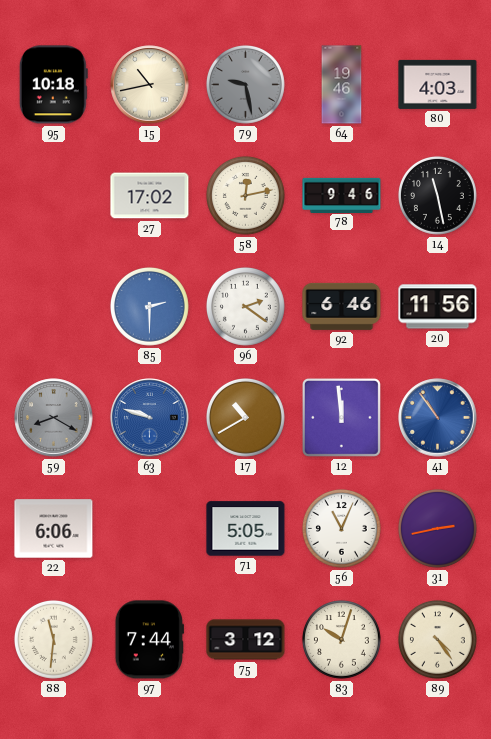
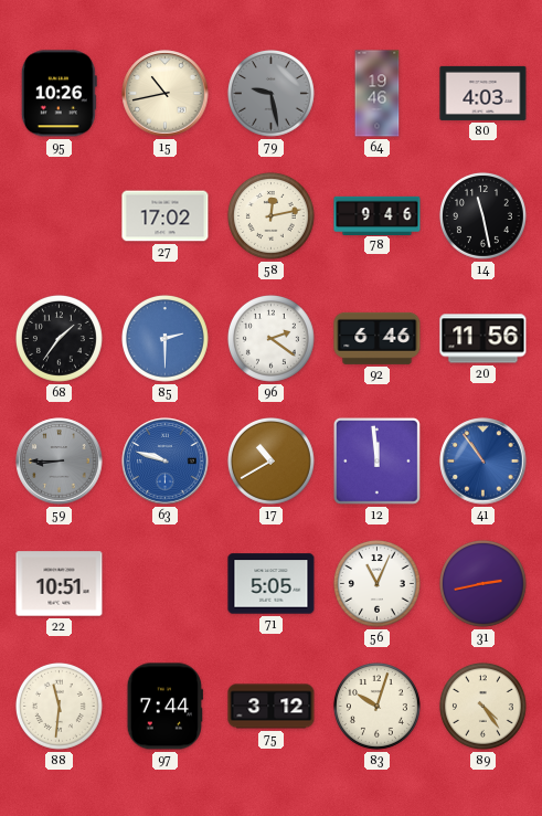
95: 10:18 -> 10:26 (59, 94)
68: none -> 1:36 (59, 338)
59: 8:20 -> 8:45 (60, 462)
22: 6:06 -> 10:51 (60, 584)
